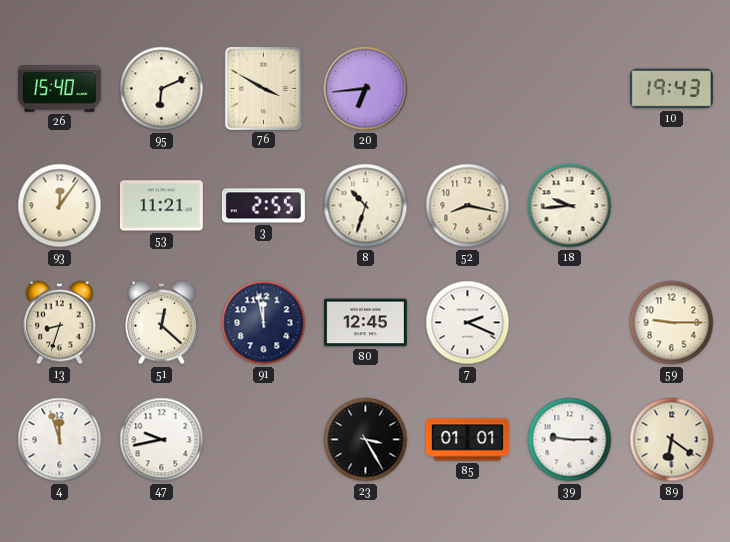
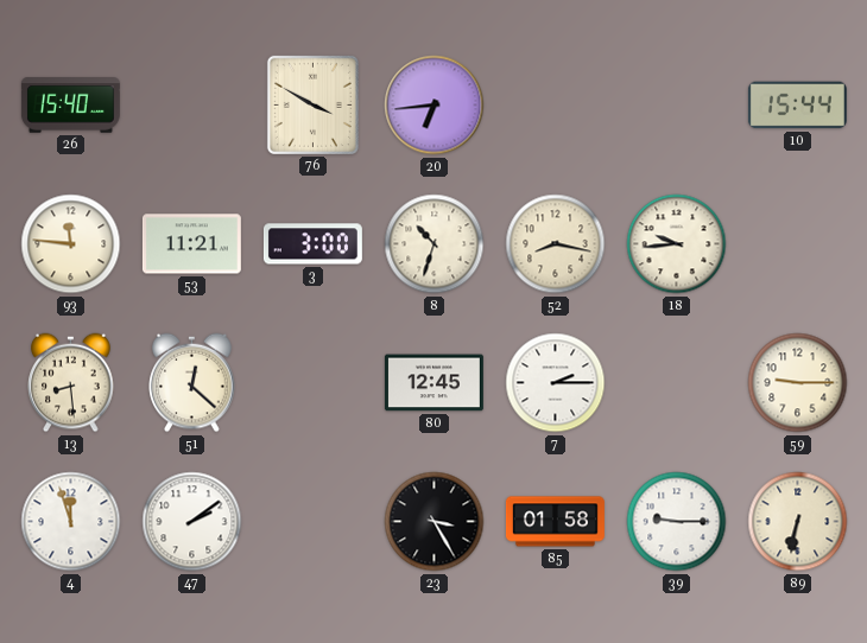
95: 6:11 -> none (162, 89)
10: 19:43 -> 15:44 (797, 106)
93: 12:06 -> 11:46 (71, 244)
3: 2:55 -> 3:00 (312, 244)
13: 8:33 -> 8:29 (71, 383)
91: 11:58 -> none (264, 323)
7: 2:19 -> 2:15 (556, 383)
47: 9:43 -> 2:09 (192, 522)
85: 01:01 -> 01:58 (555, 522)
89: 6:21 -> 6:32 (798, 522)
